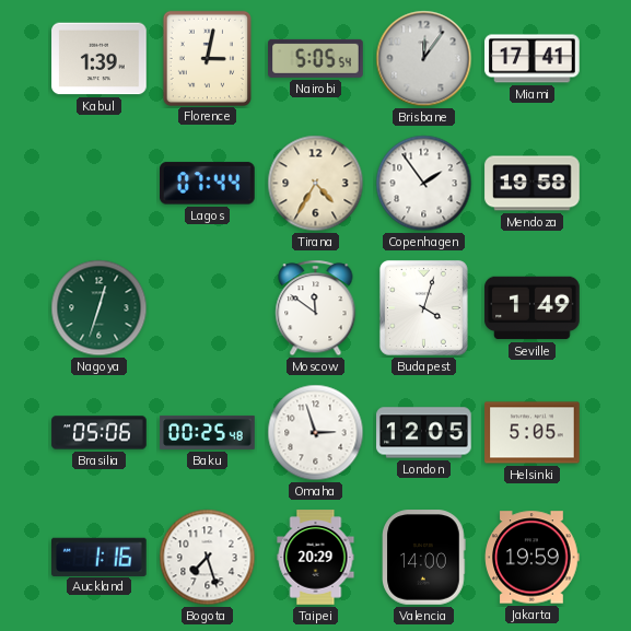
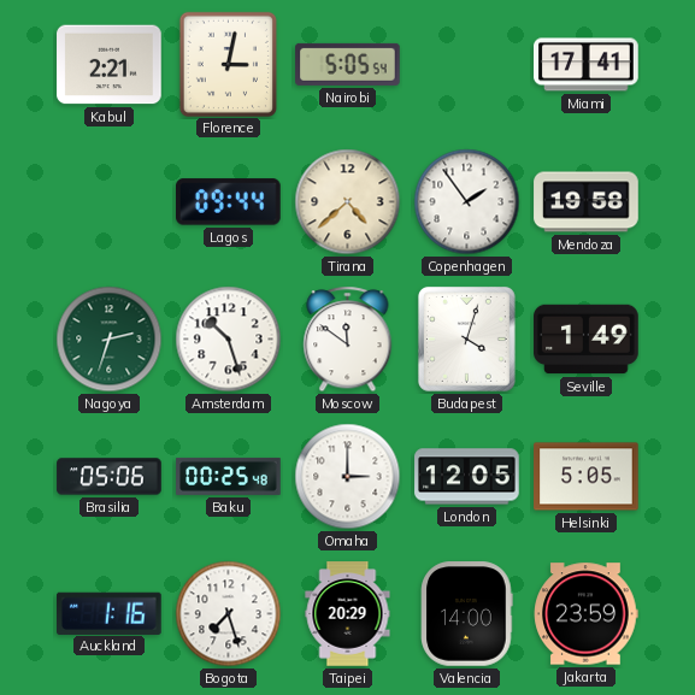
Kabul: 1:39 -> 2:21 (110, 65)
Brisbane: 12:06 -> none (424, 59)
Lagos: 07:44 -> 09:44 (229, 202)
Tirana: 4:35 -> 4:38 (348, 202)
Nagoya: 12:33 -> 2:33 (110, 340)
Amsterdam: none -> 10:27 (229, 340)
Omaha: 2:57 -> 3:00 (348, 477)
Jakarta: 19:59 -> 23:59 (587, 614)
